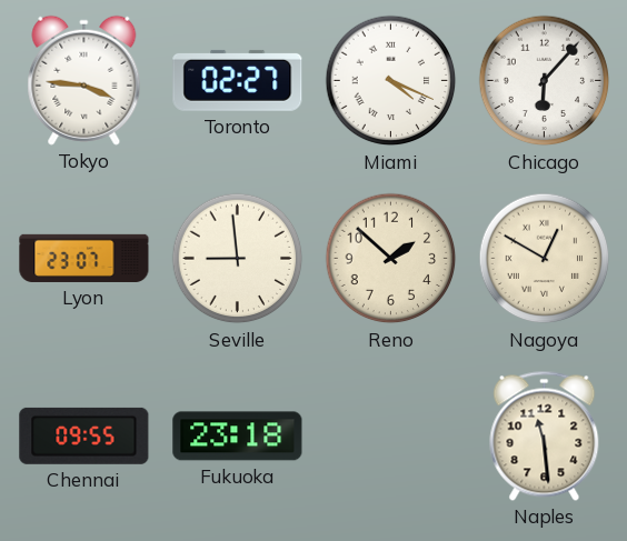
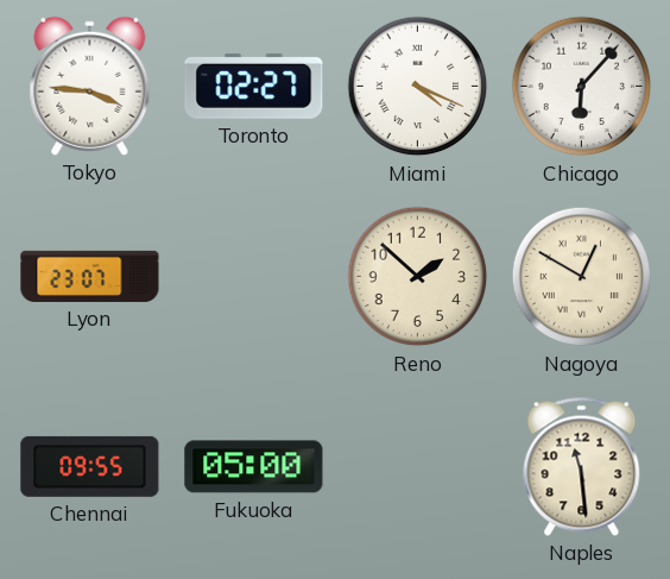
Seville: 8:59 -> none (238, 259)
Fukuoka: 23:18 -> 05:00 (254, 467)
